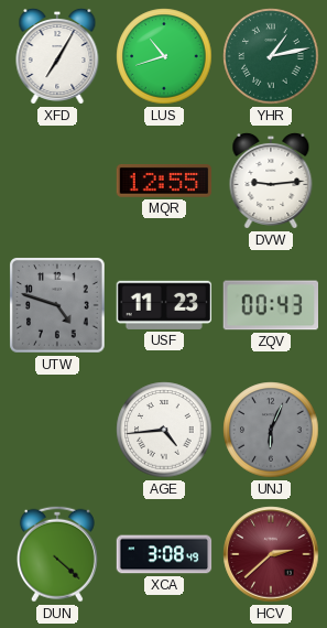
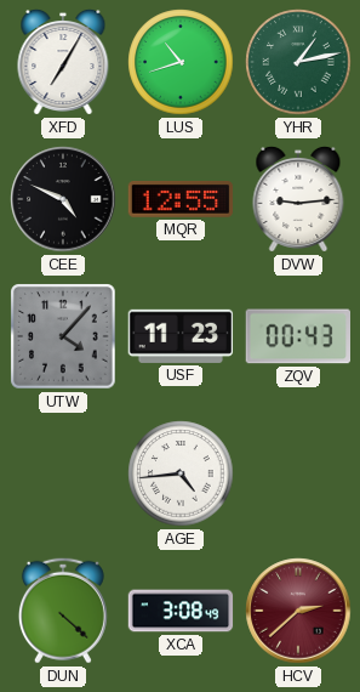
CEE: none -> 4:49 (63, 199)
UTW: 4:48 -> 4:07 (63, 336)
UNJ: 6:04 -> none (271, 430)
